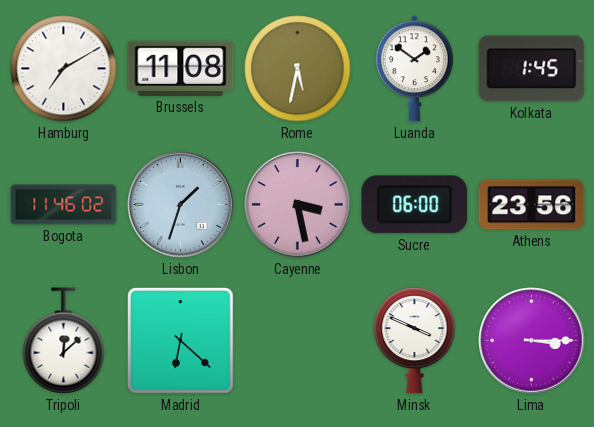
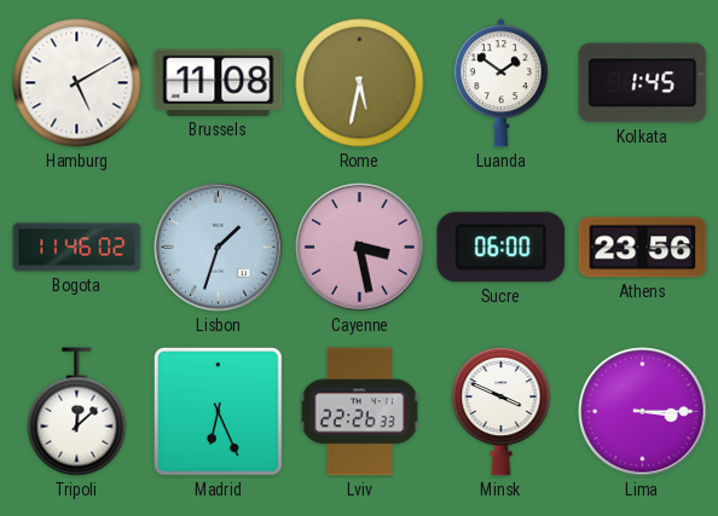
Hamburg: 7:10 -> 5:10 (77, 83)
Madrid: 6:22 -> 6:26 (218, 411)
Lviv: none -> 22:26 (359, 412)
